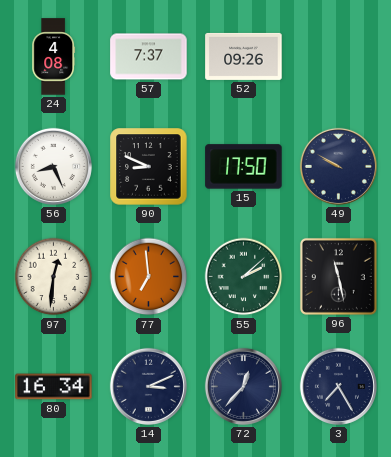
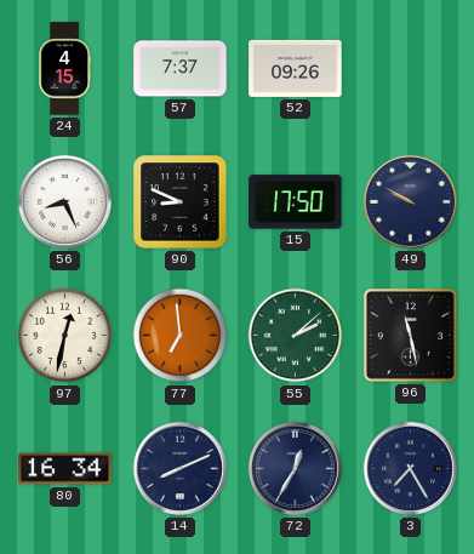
24: 4:08 -> 4:15 (65, 69)
97: 12:31 -> 12:32 (65, 336)
14: 3:11 -> 8:11 (179, 468)
72: 12:37 -> 12:35 (295, 468)
